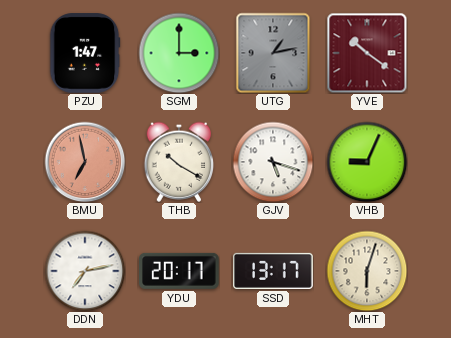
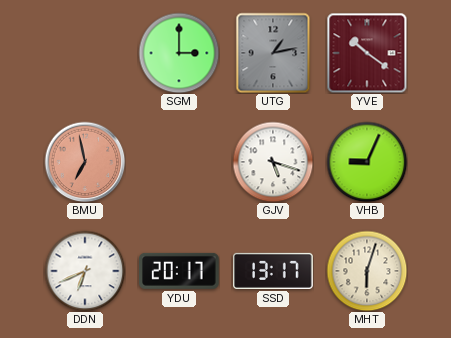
PZU: 1:47 -> none (85, 53)
THB: 10:20 -> none (179, 162)
DDN: 7:13 -> 6:41 (85, 271)
